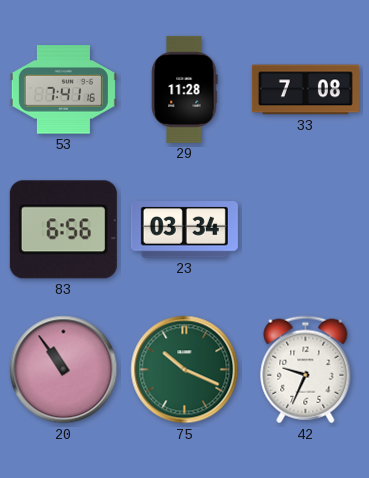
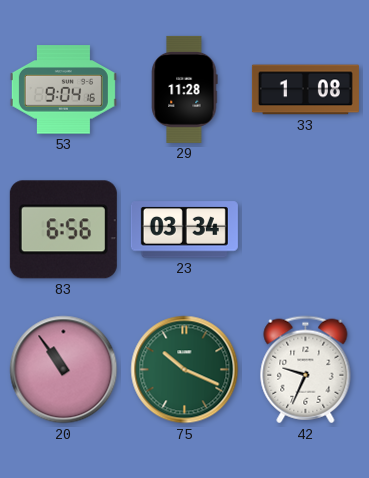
53: 7:41 -> 9:04 (63, 90)
33: 7:08 -> 1:08 (305, 90)
